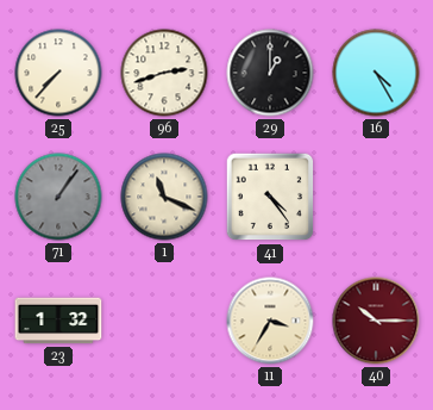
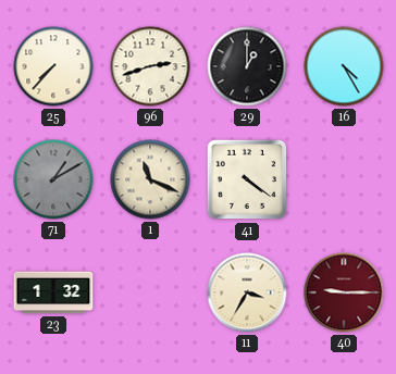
71: 1:06 -> 1:10 (53, 179)
41: 4:24 -> 4:21 (247, 179)
40: 10:15 -> 9:15 (344, 292)
